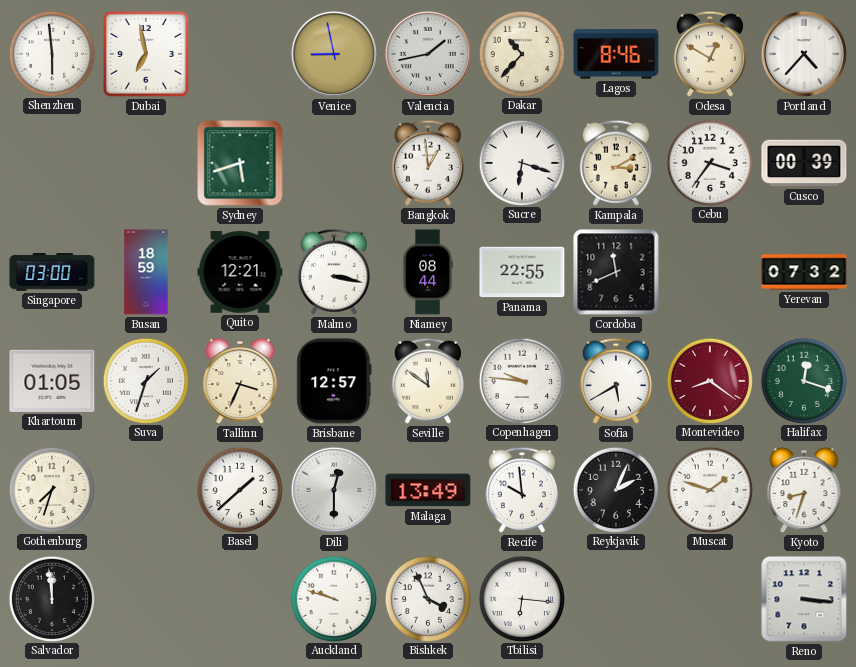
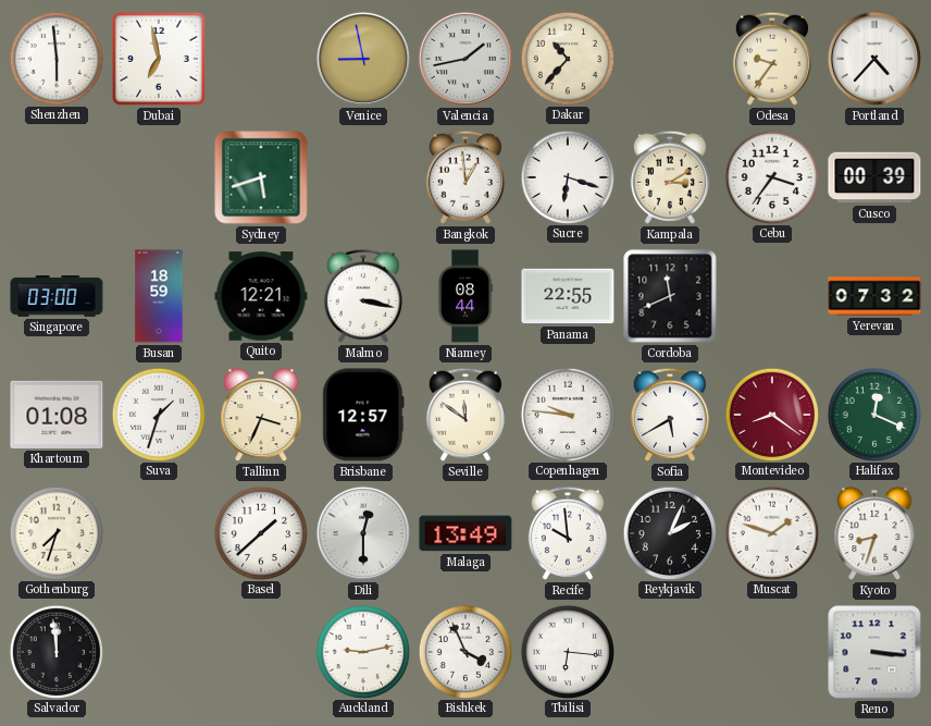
Lagos: 8:46 -> none (616, 54)
Odesa: 12:50 -> 9:36 (772, 59)
Khartoum: 01:05 -> 01:08 (57, 415)
Halifax: 12:18 -> 12:19 (873, 414)
Auckland: 9:48 -> 9:13 (362, 651)
